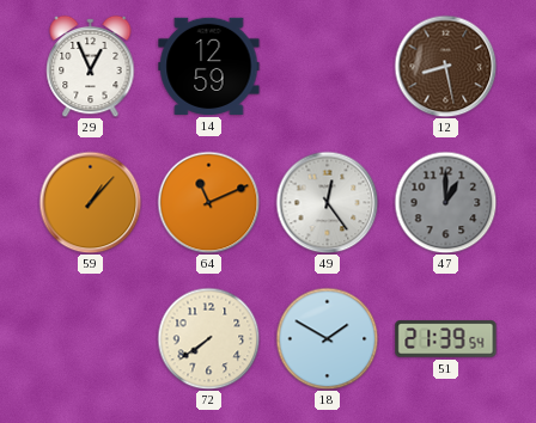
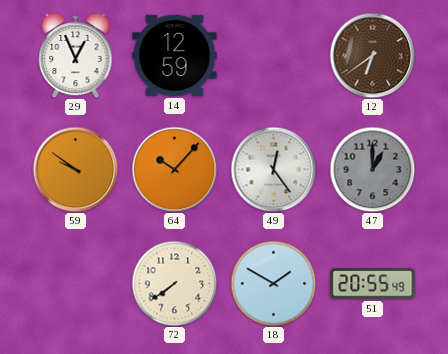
12: 8:28 -> 6:39 (372, 55)
59: 1:07 -> 9:51 (75, 169)
64: 11:11 -> 10:07 (174, 169)
51: 21:39 -> 20:55 (373, 284)
